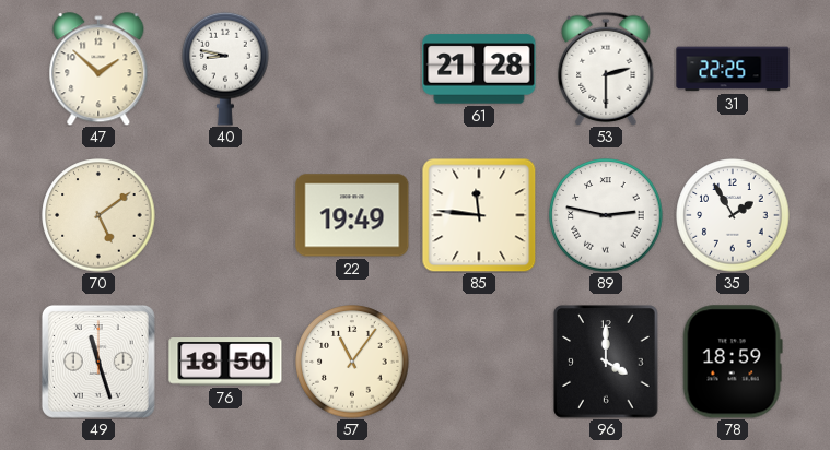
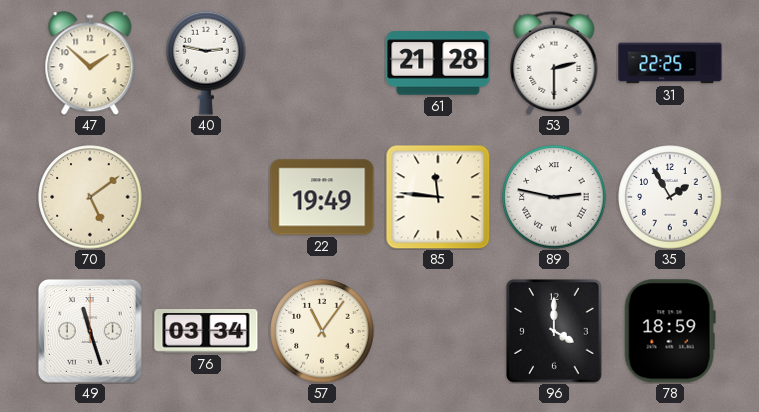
40: 8:47 -> 2:47 (206, 63)
76: 18:50 -> 03:34 (206, 331)
